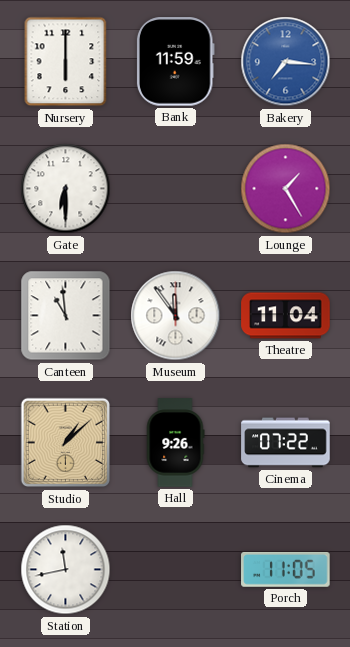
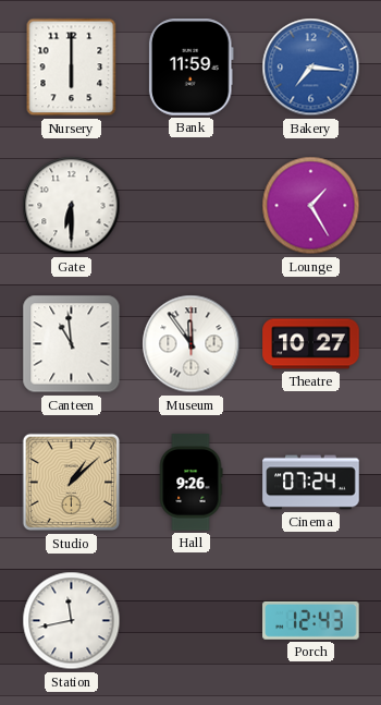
Theatre: 11:04 -> 10:27 (311, 344)
Cinema: 07:22 -> 07:24 (311, 483)
Porch: 11:05 -> 12:43 (311, 620)
